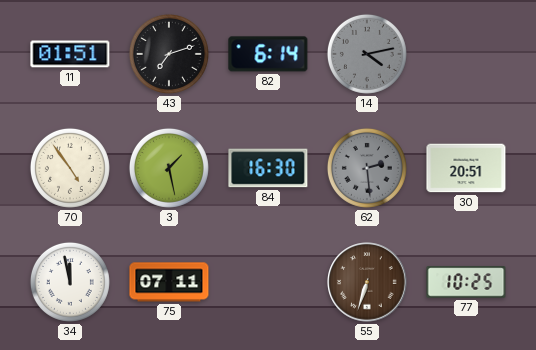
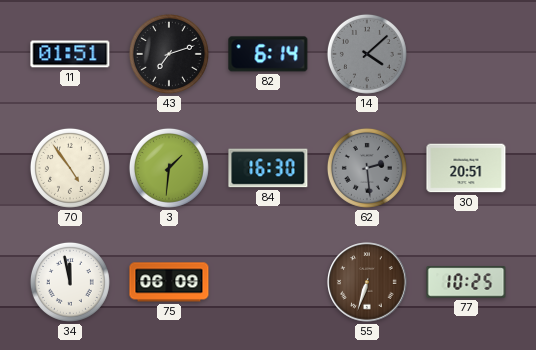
14: 4:13 -> 4:08 (367, 54)
3: 1:28 -> 1:31 (169, 168)
75: 07:11 -> 06:09 (169, 282)
